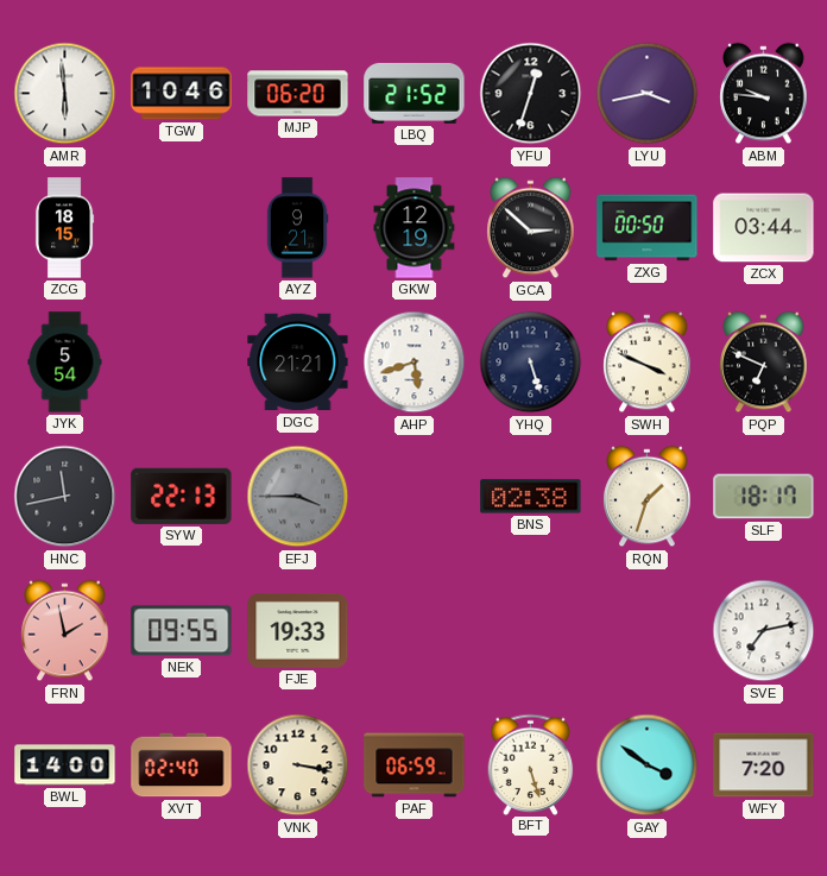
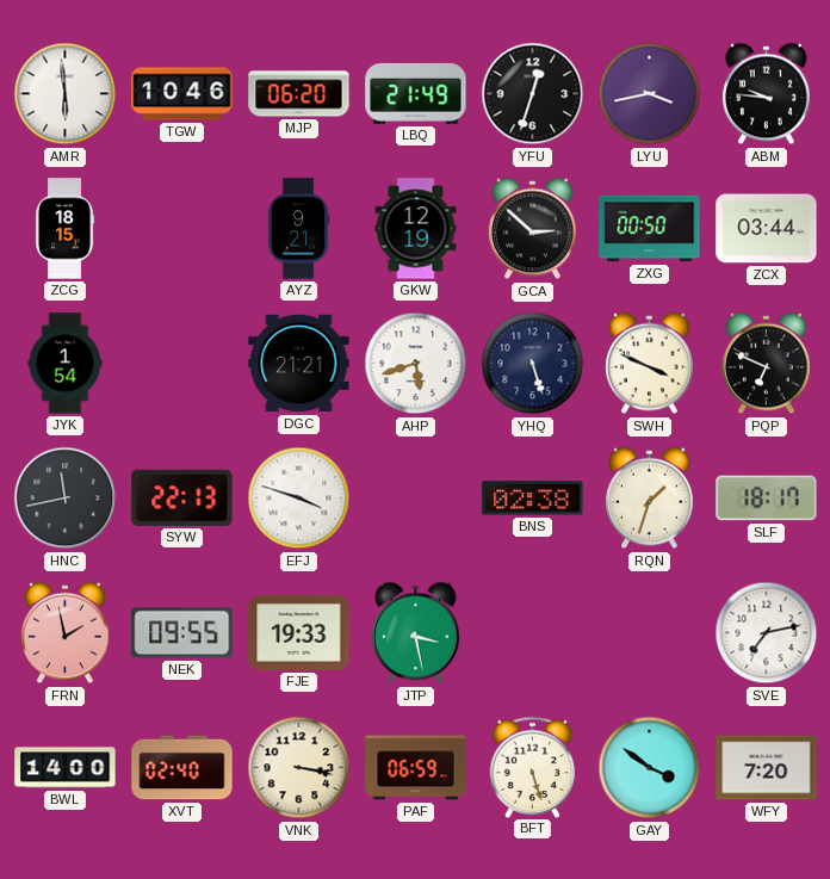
LBQ: 21:52 -> 21:49 (416, 93)
JYK: 5:54 -> 1:54 (66, 364)
EFJ: 3:45 -> 3:48 (299, 499)
EFJ dial: grey -> white (299, 499)
JTP: none -> 3:28 (416, 633)
